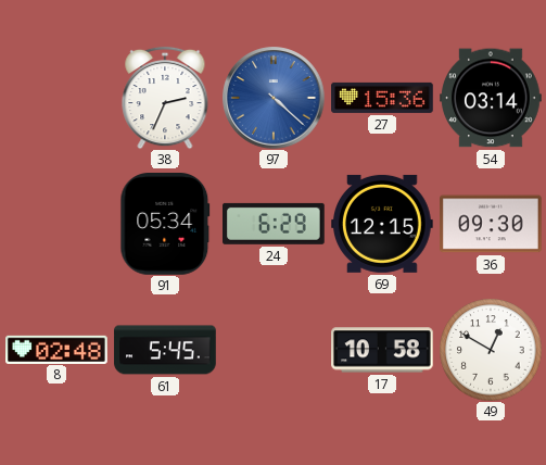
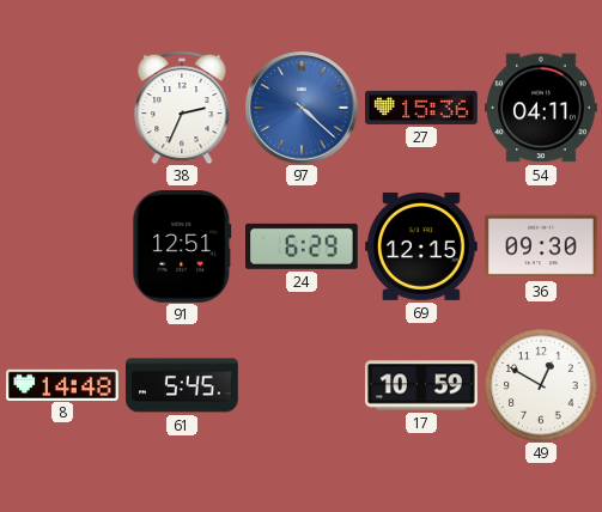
54: 03:14 -> 04:11 (541, 108)
91: 05:34 -> 12:51 (182, 248)
8: 02:48 -> 14:48 (62, 384)
17: 10:58 -> 10:59 (421, 385)
